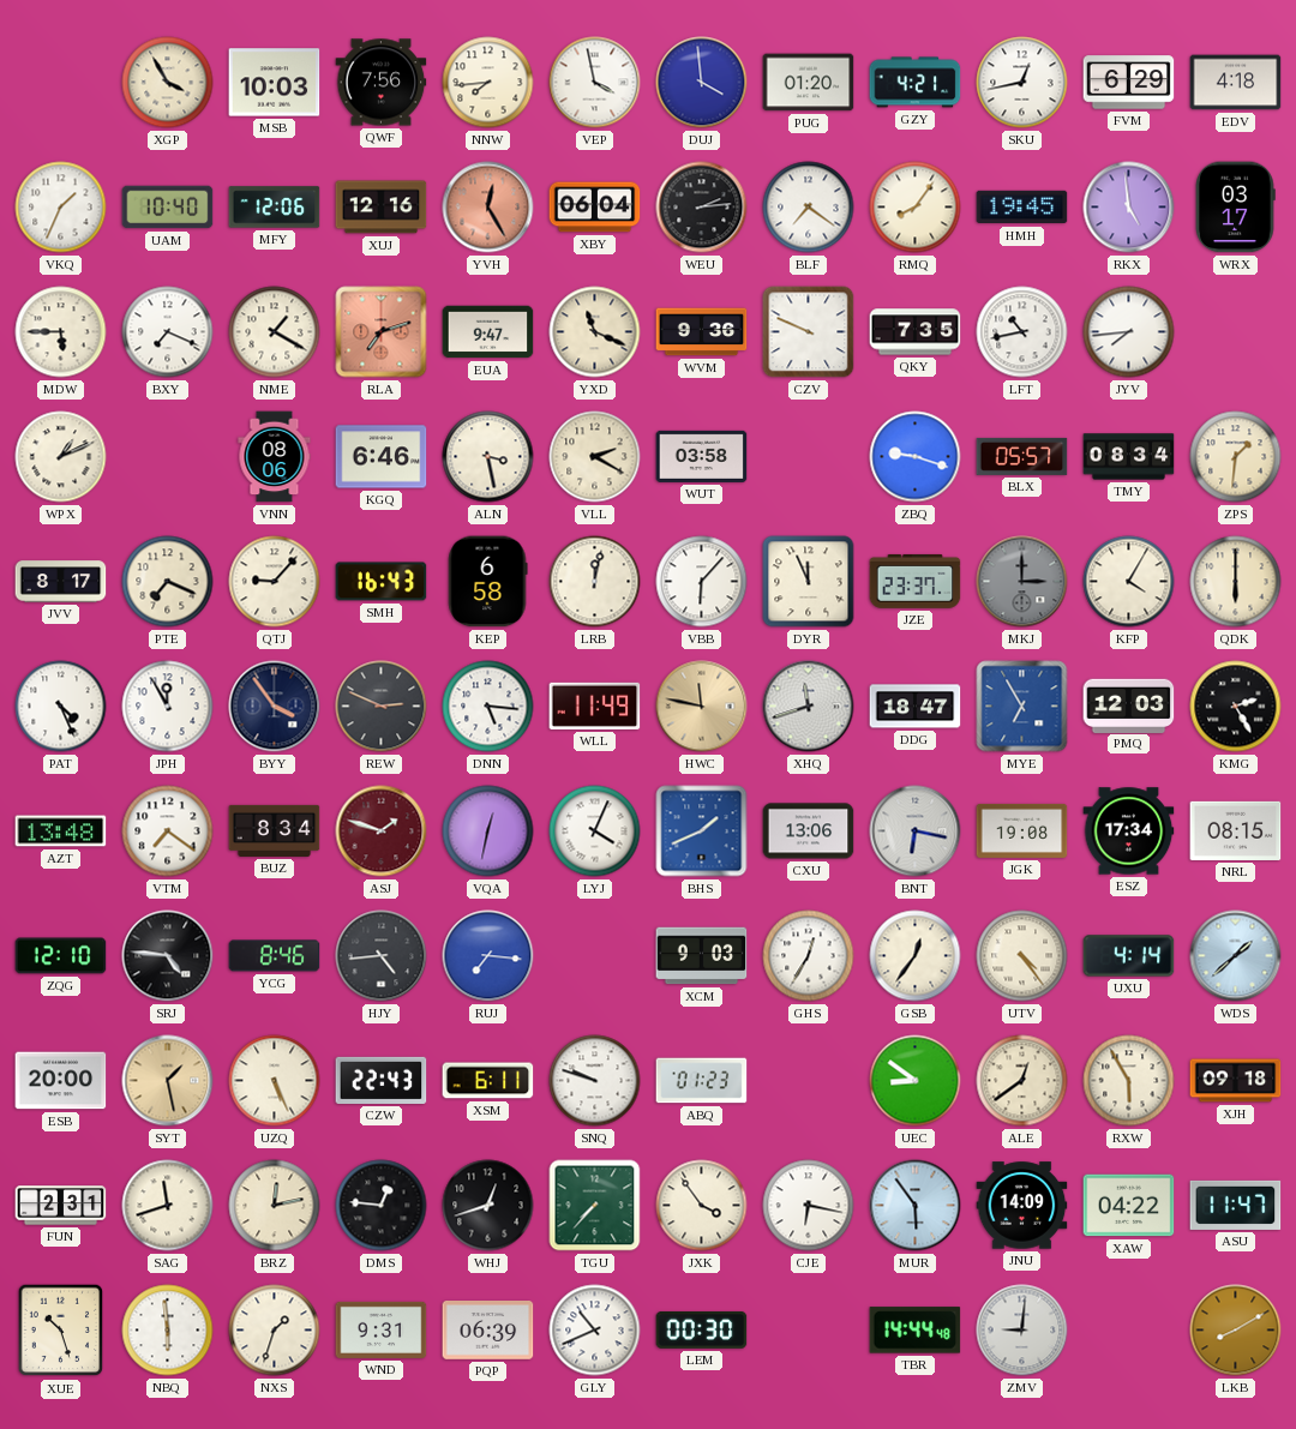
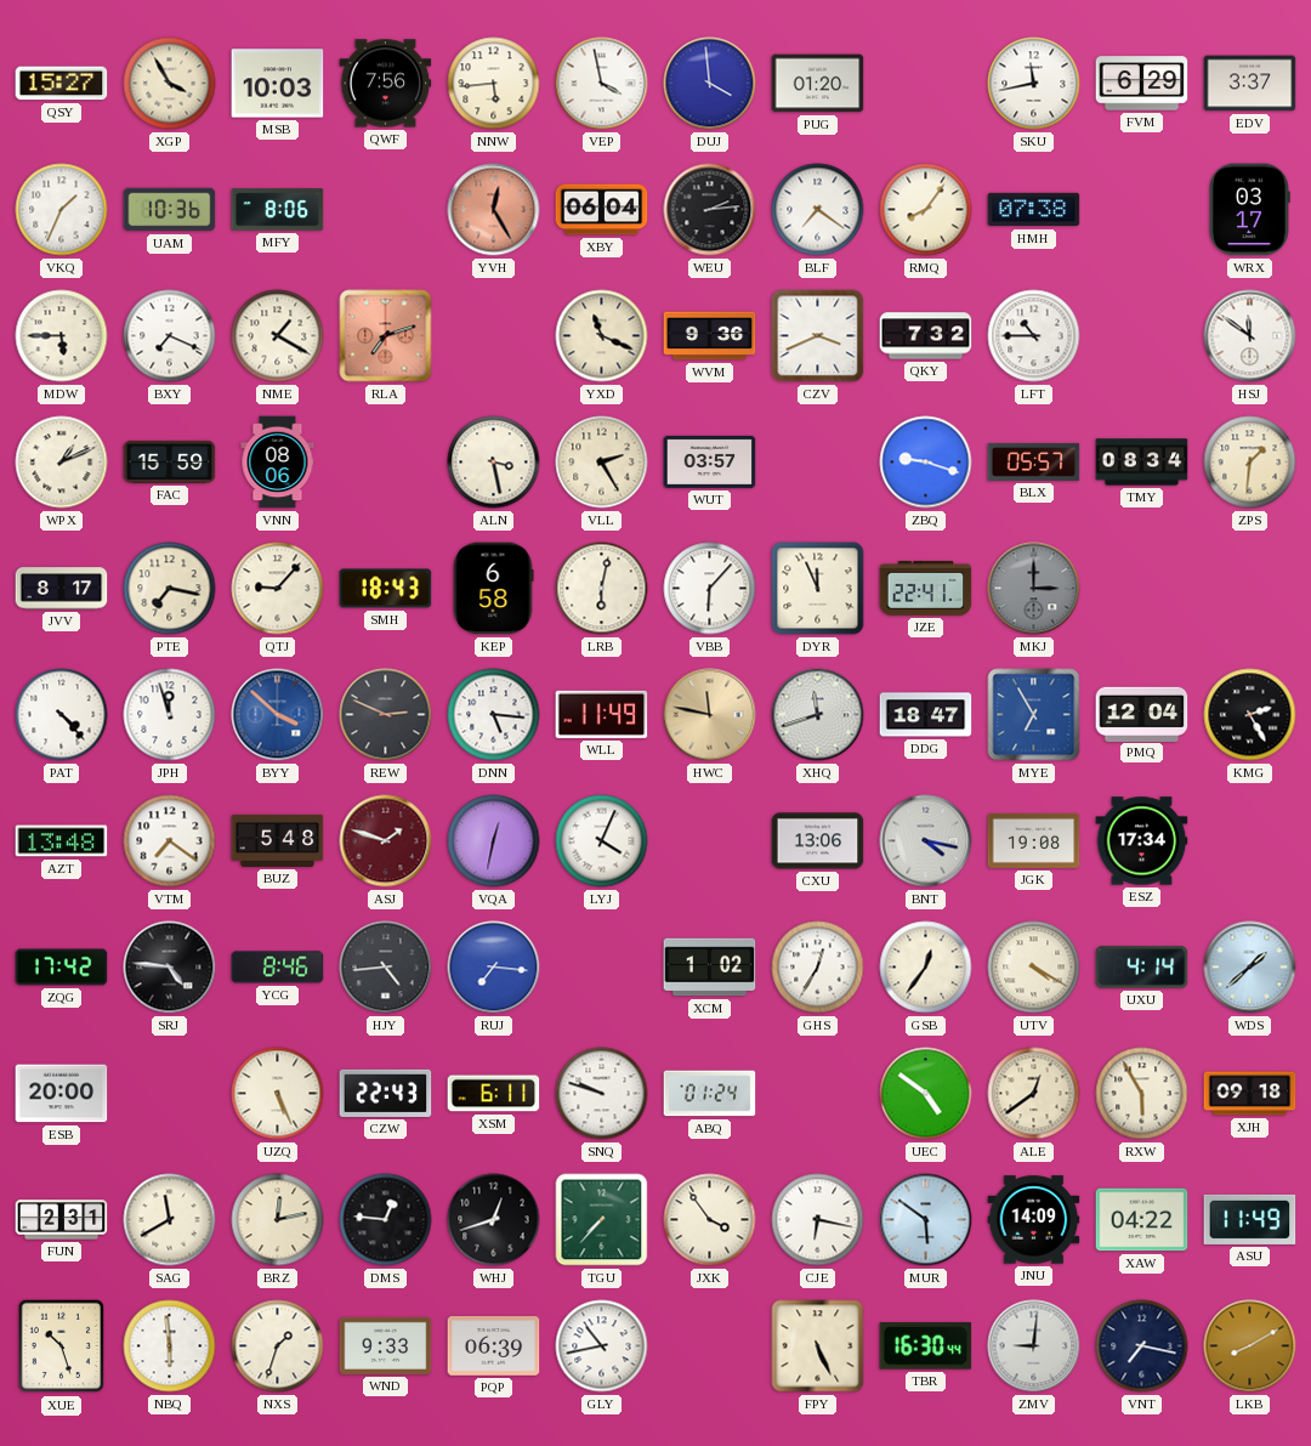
QSY: none -> 15:27 (62, 84)
NNW: 7:44 -> 5:44 (494, 84)
GZY: 4:21 -> none (916, 83)
SKU: 12:43 -> 11:43 (1034, 84)
EDV: 4:18 -> 3:37 (1250, 84)
UAM: 10:40 -> 10:36 (170, 210)
MFY: 12:06 -> 8:06 (278, 210)
XUJ: 12:16 -> none (382, 208)
HMH: 19:45 -> 07:38 (1034, 210)
RKX: 4:59 -> none (1129, 208)
EUA: 9:47 -> none (488, 332)
CZV: 9:49 -> 3:41 (818, 336)
QKY: 7:35 -> 7:32 (926, 336)
LFT: 10:43 -> 10:45 (1034, 336)
JYV: 7:44 -> none (1129, 332)
HSJ: none -> 11:51 (1250, 336)
FAC: none -> 15:59 (170, 461)
KGQ: 6:46 -> none (382, 457)
VLL: 2:20 -> 2:25 (602, 463)
WUT: 03:58 -> 03:57 (710, 461)
PTE: 7:19 -> 7:17 (170, 589)
SMH: 16:43 -> 18:43 (386, 589)
LRB: 12:02 -> 6:02 (602, 589)
JZE: 23:37 -> 22:41 (926, 588)
KFP: 4:05 -> none (1129, 582)
QDK: 6:00 -> none (1236, 582)
PAT: 4:26 -> 4:23 (62, 715)
JPH: 11:55 -> 11:57 (170, 715)
BYY: 3:54 -> 3:52 (278, 715)
BYY dial: navy -> blue (278, 715)
PMQ: 12:03 -> 12:04 (1142, 714)
BUZ: 8:34 -> 5:48 (278, 840)
BHS: 1:41 -> none (702, 831)
BNT: 6:17 -> 4:17 (926, 841)
NRL: 08:15 -> none (1236, 830)
ZQG: 12:10 -> 17:42 (62, 968)
XCM: 9:03 -> 1:02 (710, 968)
UTV: 4:24 -> 4:20 (1034, 968)
SYT: 1:28 -> none (168, 1081)
ABQ: 01:23 -> 01:24 (710, 1094)
UEC: 8:51 -> 4:51 (926, 1094)
SAG: 11:42 -> 11:40 (170, 1220)
MUR: 5:54 -> 5:51 (926, 1220)
ASU: 11:47 -> 11:49 (1250, 1219)
WND: 9:31 -> 9:33 (386, 1345)
GLY: 10:41 -> 10:43 (602, 1346)
LEM: 00:30 -> none (702, 1331)
FPY: none -> 5:26 (818, 1346)
TBR: 14:44 -> 16:30 (926, 1346)
VNT: none -> 7:17 (1142, 1346)
